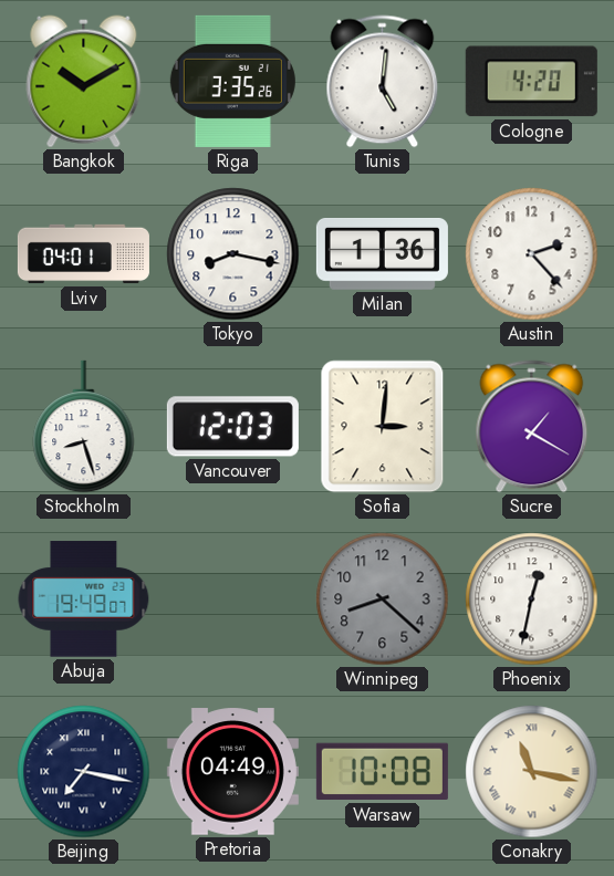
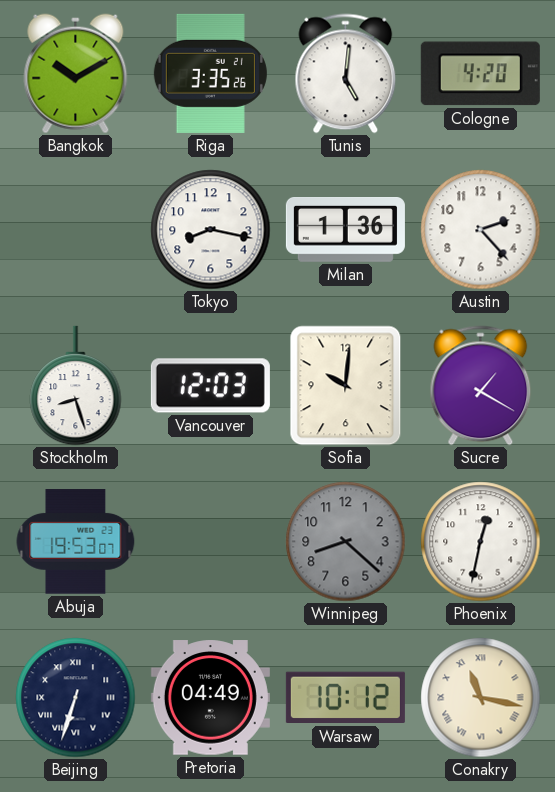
Lviv: 04:01 -> none (83, 254)
Sofia: 3:01 -> 10:01 (346, 386)
Abuja: 19:49 -> 19:53 (76, 542)
Beijing: 7:17 -> 6:33 (76, 698)
Warsaw: 10:08 -> 10:12 (345, 698)
